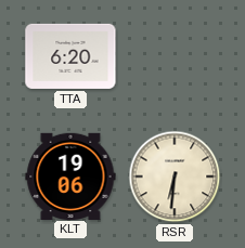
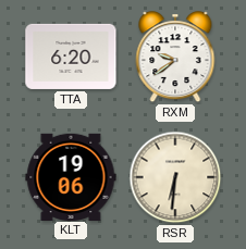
RXM: none -> 9:39 (175, 58)
